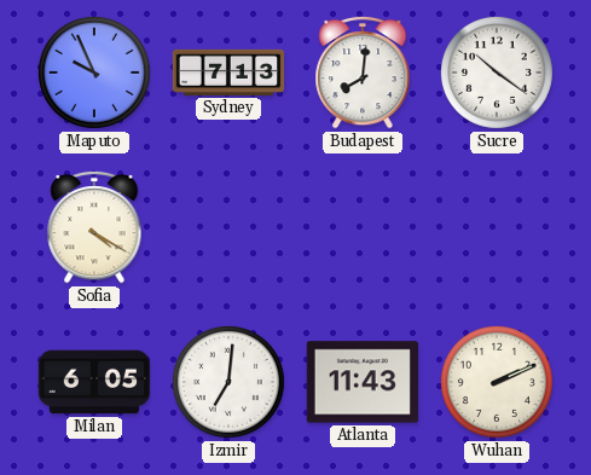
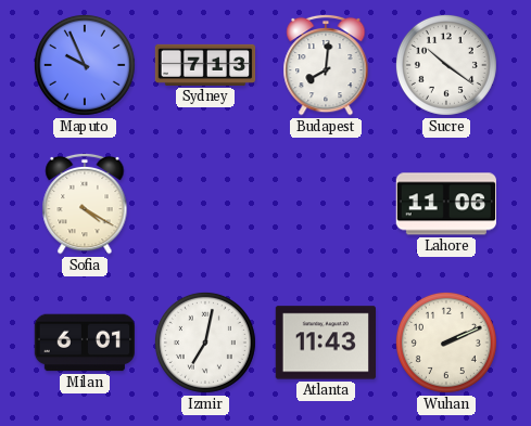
Lahore: none -> 11:06 (445, 204)
Milan: 6:05 -> 6:01 (84, 343)
Izmir: 7:01 -> 7:02 (205, 343)
